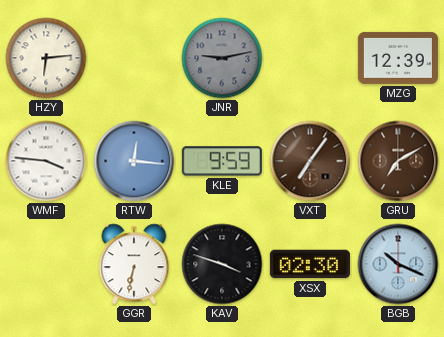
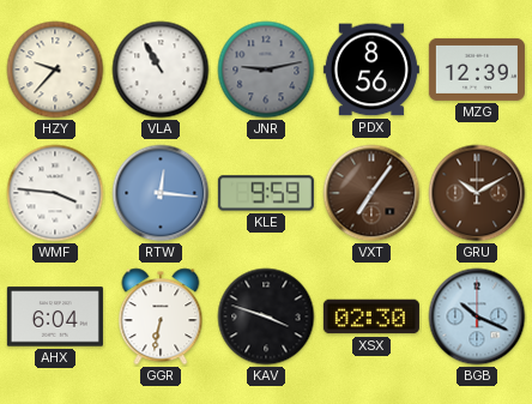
HZY: 6:14 -> 9:37 (55, 70)
VLA: none -> 10:55 (161, 70)
PDX: none -> 8:56 (371, 70)
GRU: 7:10 -> 10:10 (477, 193)
AHX: none -> 6:04 (55, 316)
